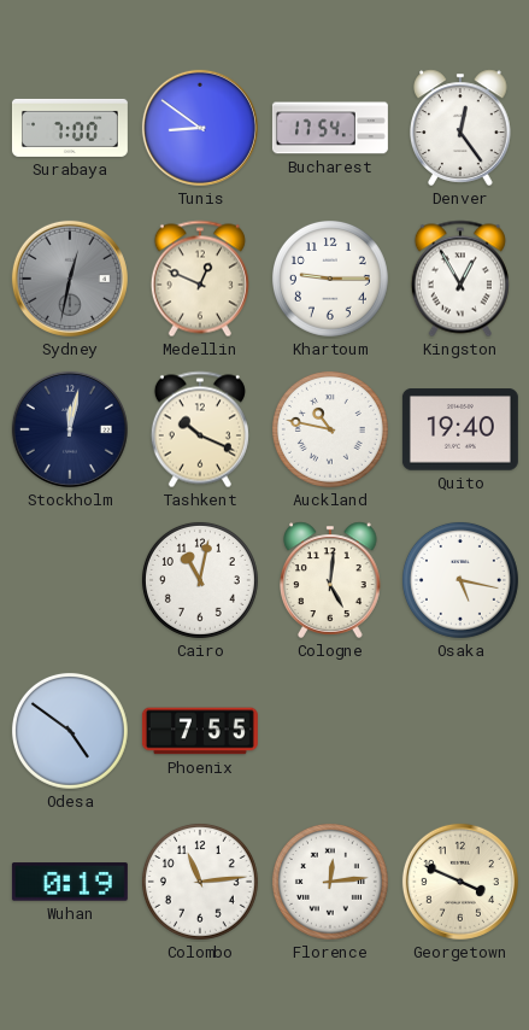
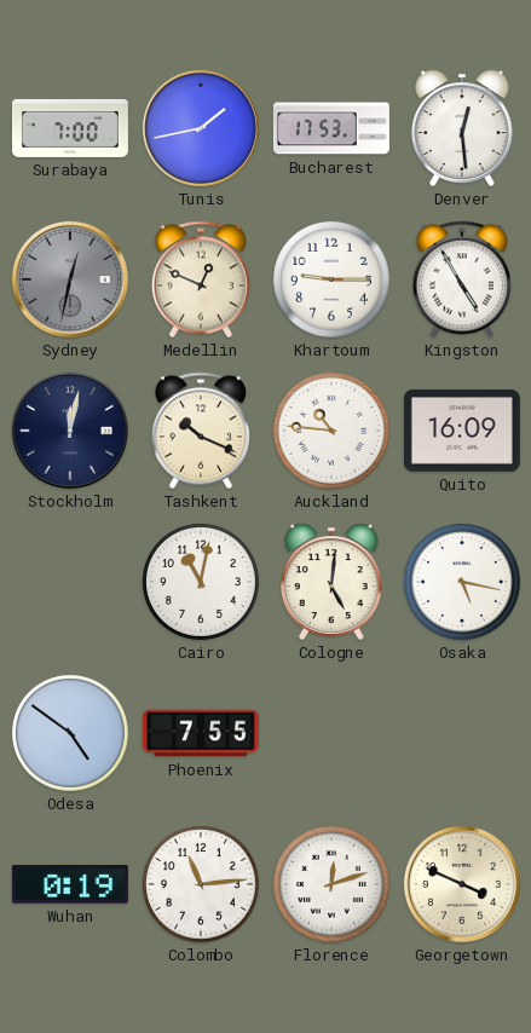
Tunis: 8:51 -> 1:43 (201, 128)
Bucharest: 17:54 -> 17:53 (331, 128)
Denver: 12:24 -> 12:29 (463, 128)
Kingston: 12:55 -> 4:55 (462, 279)
Auckland: 10:47 -> 10:46 (331, 431)
Quito: 19:40 -> 16:09 (462, 431)
Florence: 12:14 -> 12:12 (331, 884)
